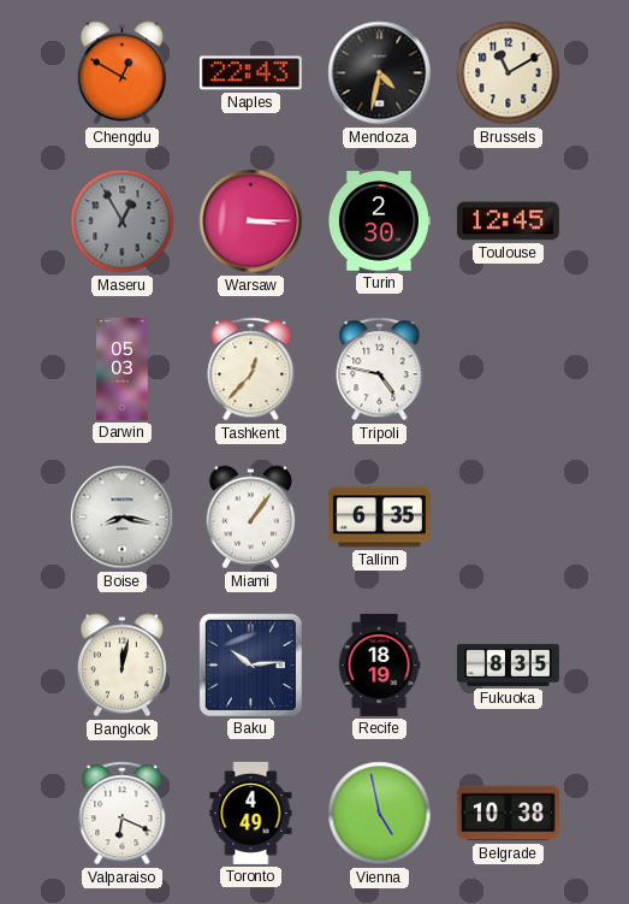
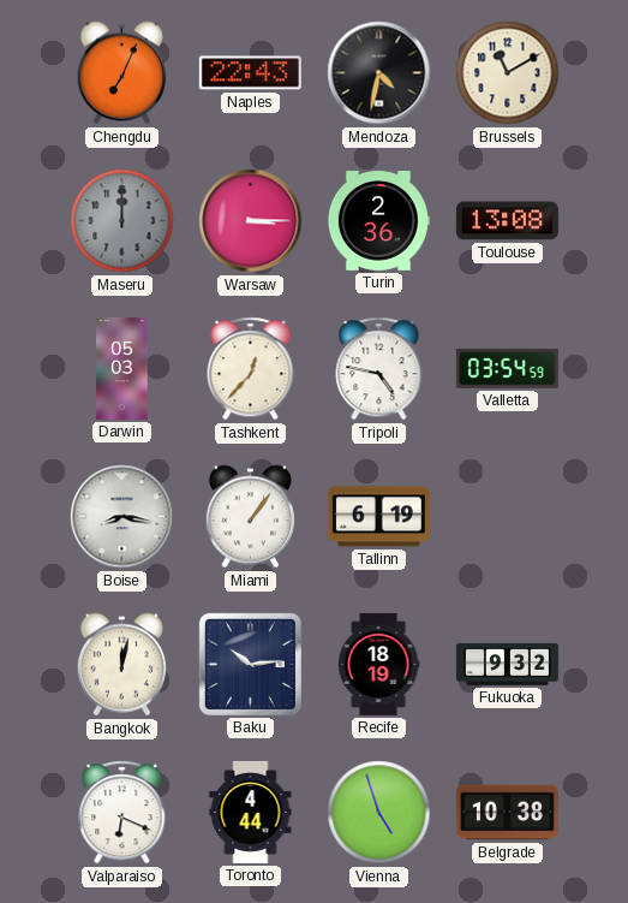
Chengdu: 12:50 -> 7:04 (121, 73)
Maseru: 12:55 -> 12:00 (122, 221)
Turin: 2:30 -> 2:36 (378, 221)
Toulouse: 12:45 -> 13:08 (507, 221)
Valletta: none -> 03:54 (507, 369)
Tallinn: 6:35 -> 6:19 (378, 517)
Fukuoka: 8:35 -> 9:32 (507, 664)
Toronto: 4:49 -> 4:44 (251, 812)
Vienna: 4:58 -> 4:57 (379, 813)
